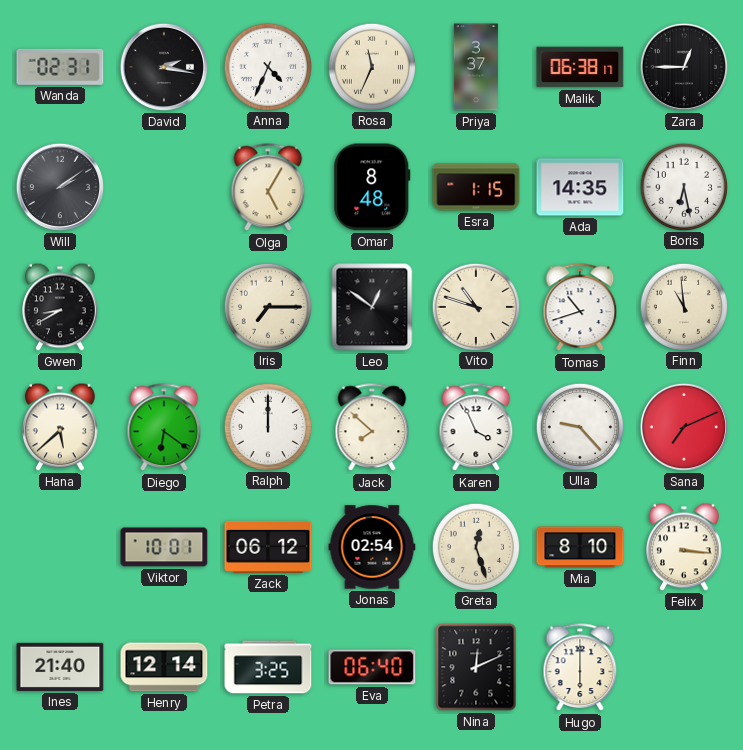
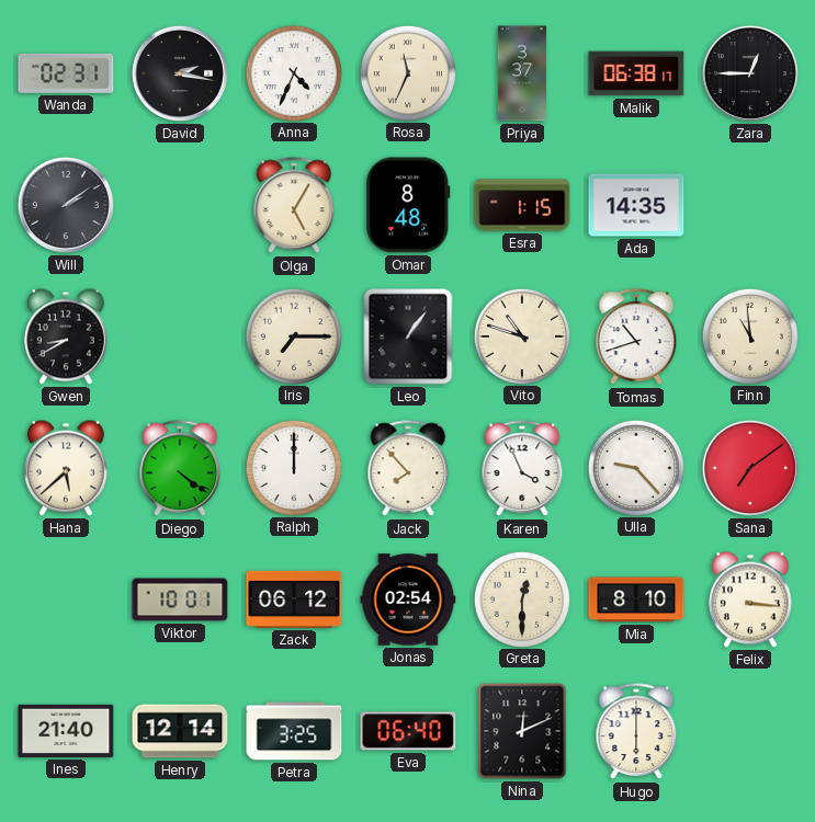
Boris: 6:28 -> none (683, 186)
Leo: 12:51 -> 1:06 (408, 336)
Diego: 6:21 -> 4:21 (180, 469)
Jack: 7:52 -> 7:53 (408, 469)
Sana: 7:11 -> 7:09 (750, 468)
Greta: 12:27 -> 12:30 (521, 598)
